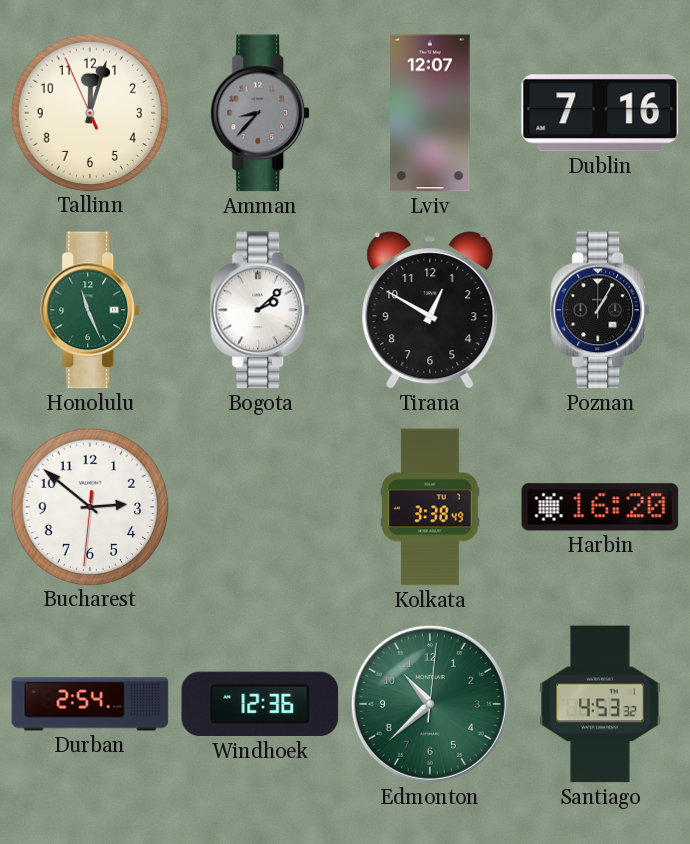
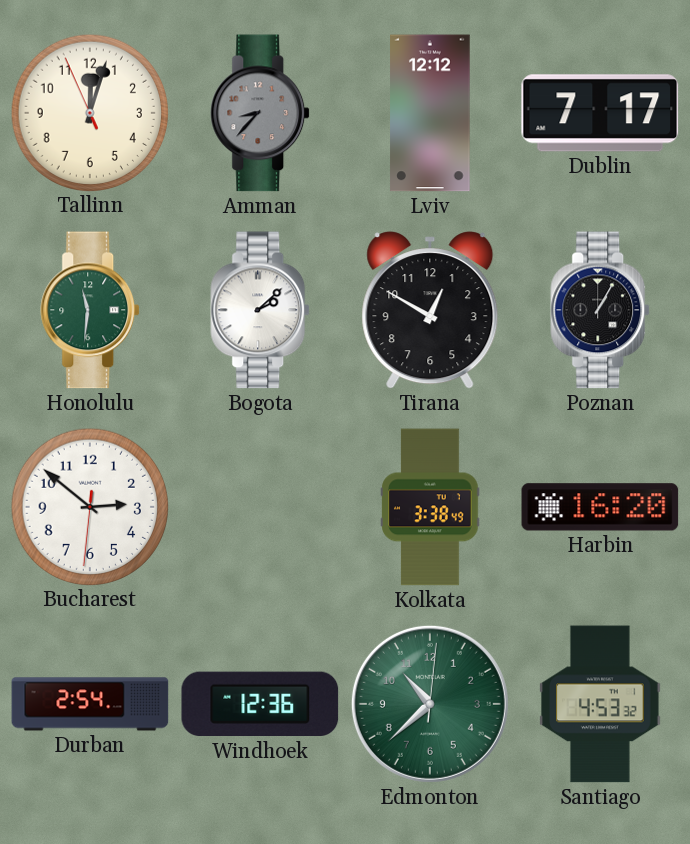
Lviv: 12:07 -> 12:12 (430, 113)
Dublin: 7:16 -> 7:17 (600, 113)
Honolulu: 11:26 -> 11:31 (91, 310)
